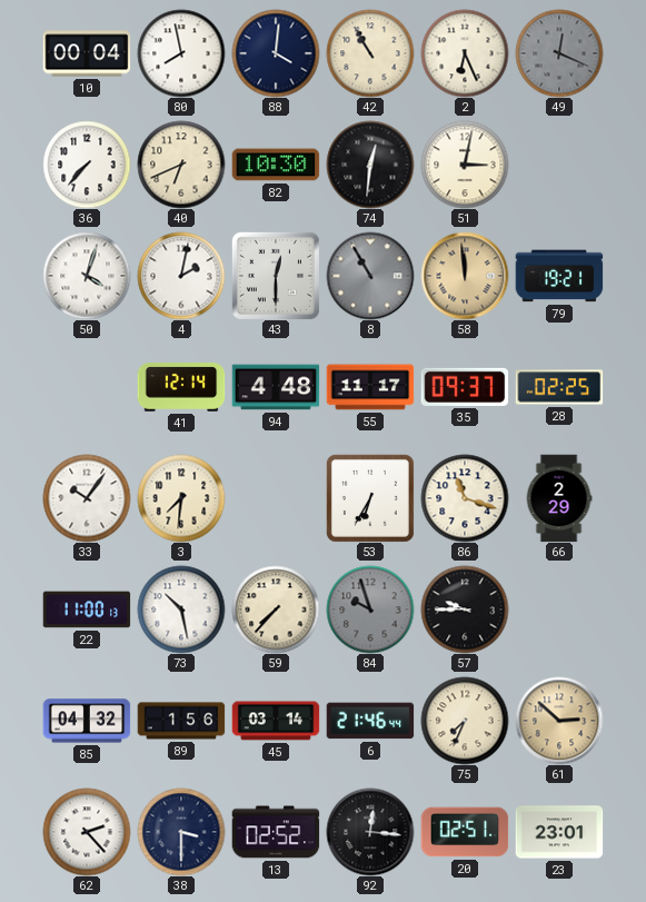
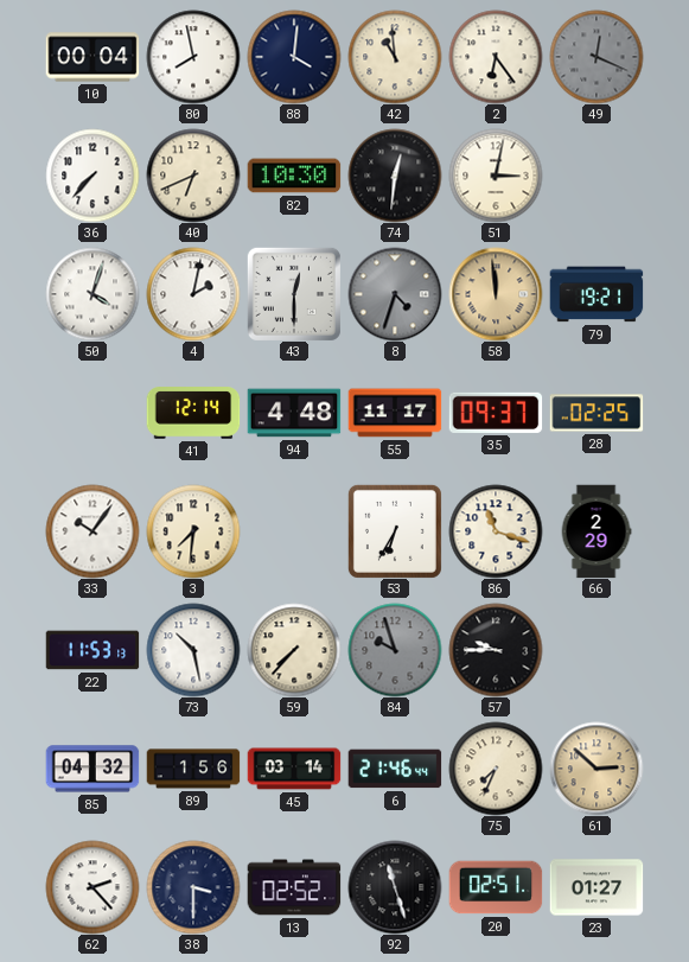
42: 10:55 -> 10:59 (395, 57)
2: 6:26 -> 6:24 (496, 57)
8: 10:55 -> 4:33 (395, 294)
22: 11:00 -> 11:53 (92, 650)
92: 12:16 -> 11:27 (395, 887)
23: 23:01 -> 01:27 (597, 887)
